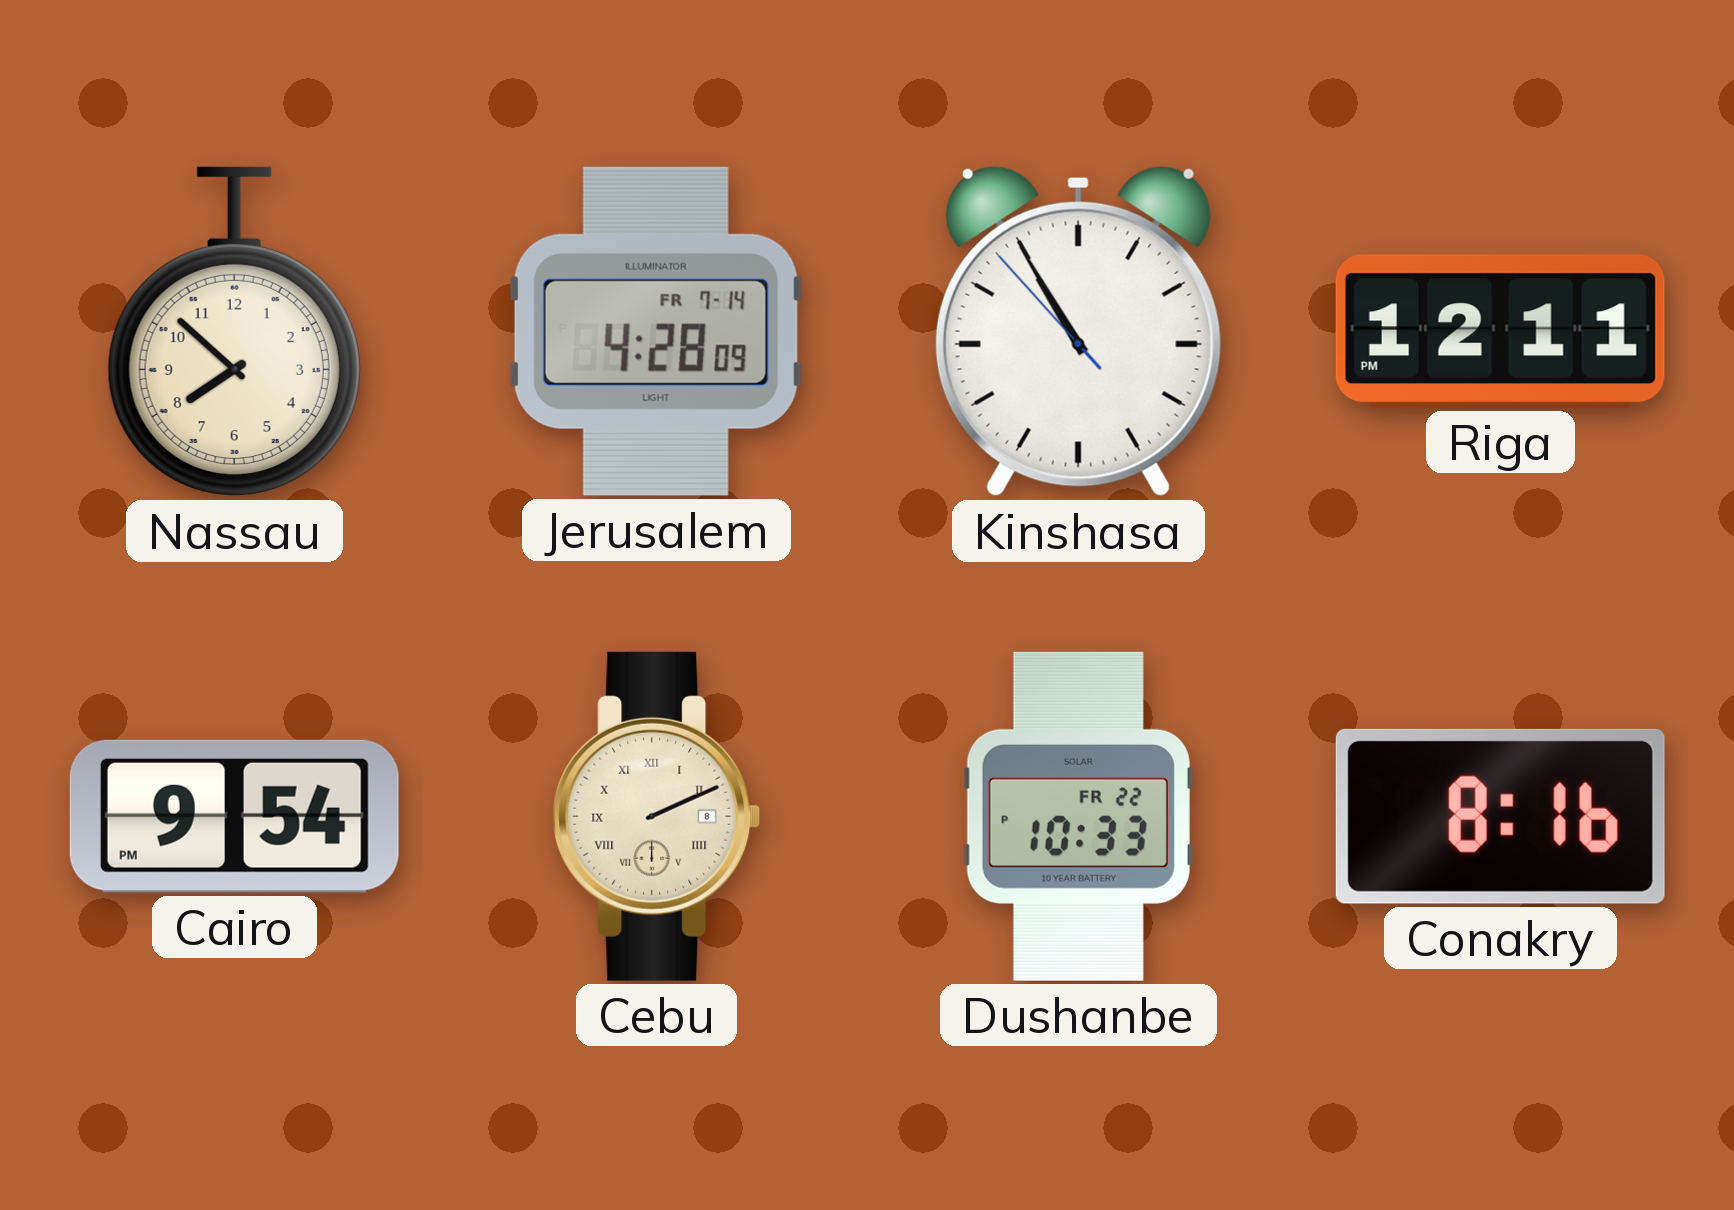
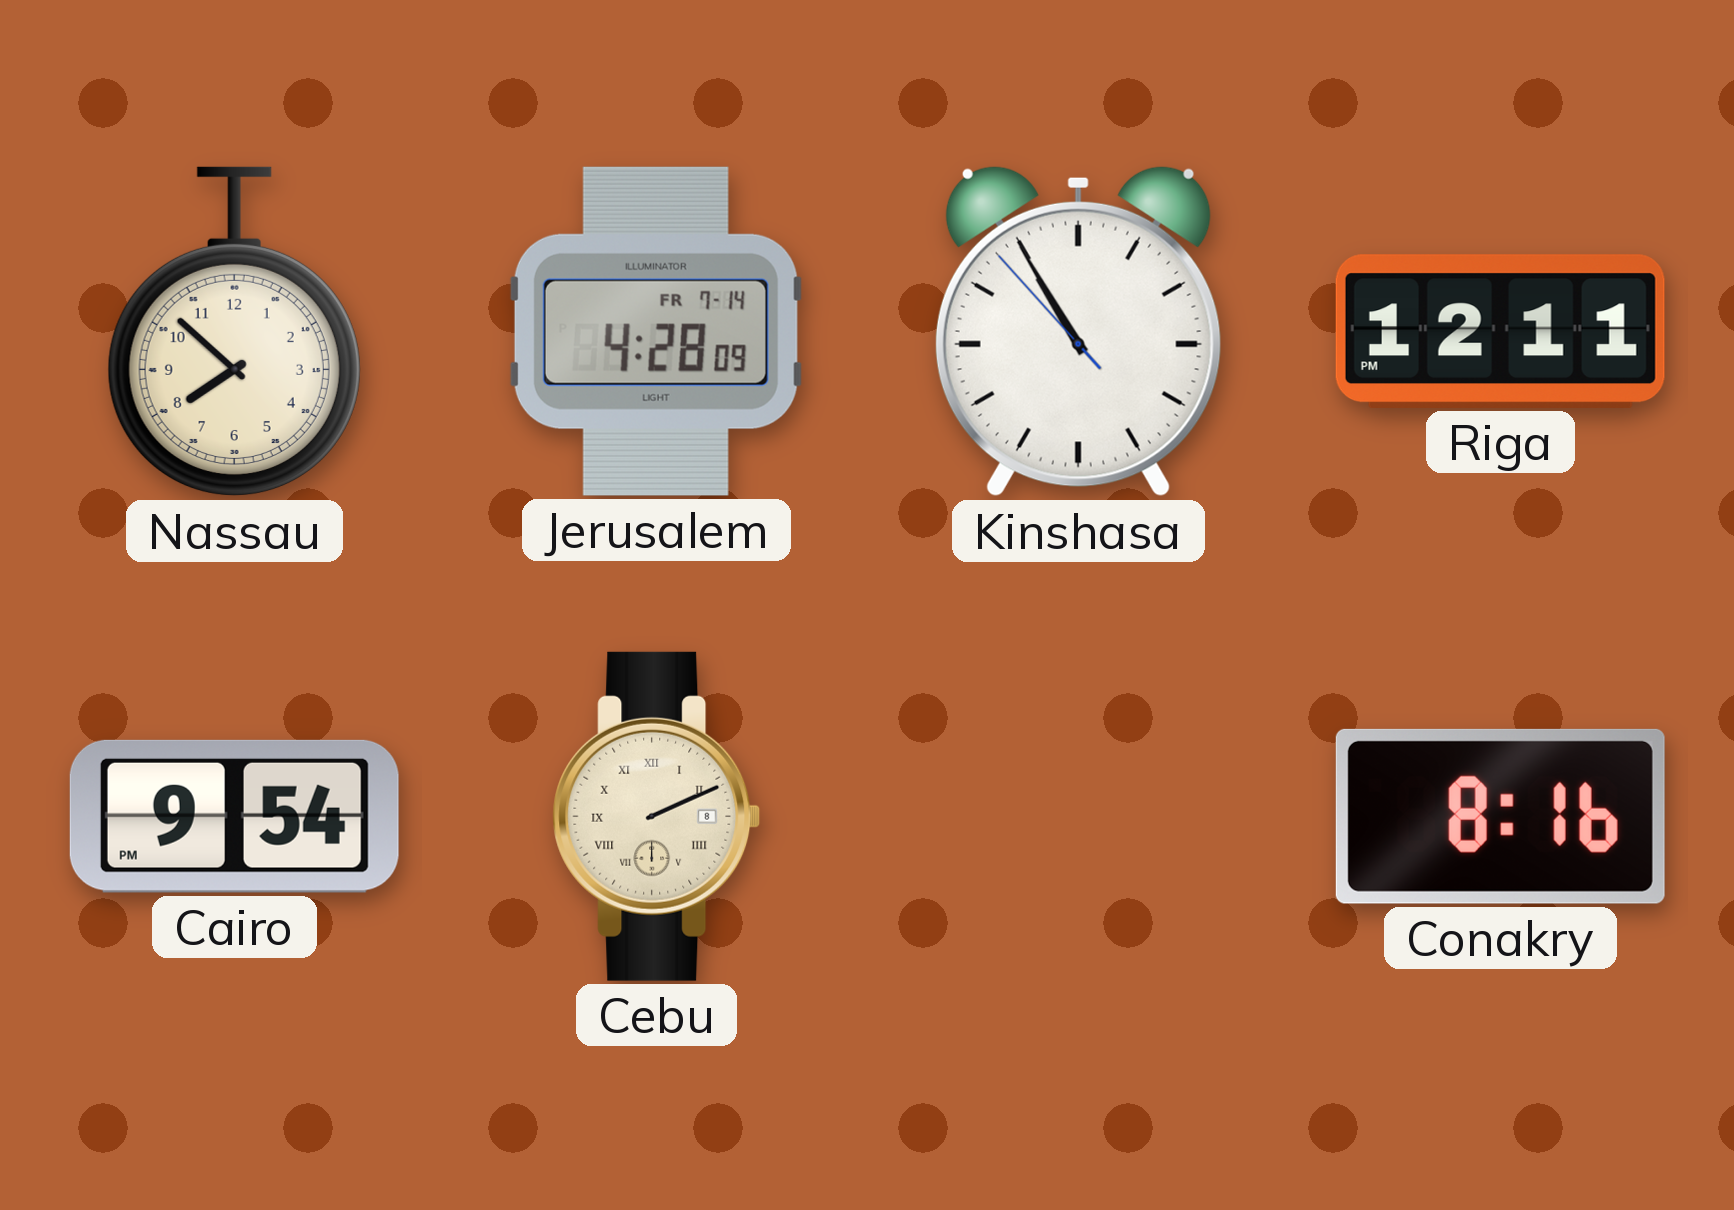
Dushanbe: 10:33 -> none (1078, 816)
